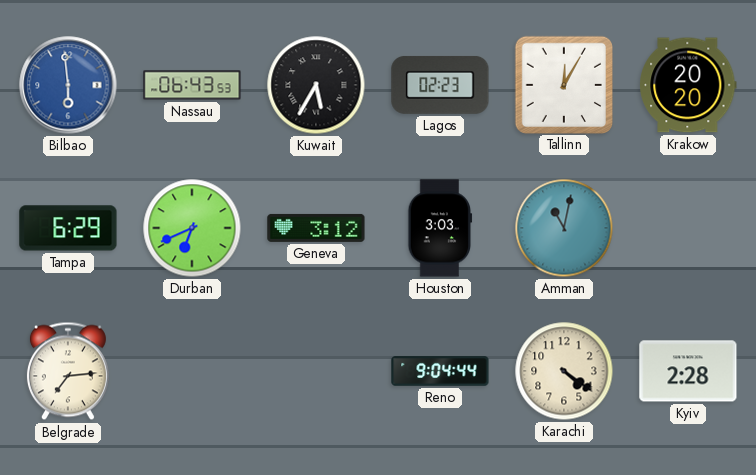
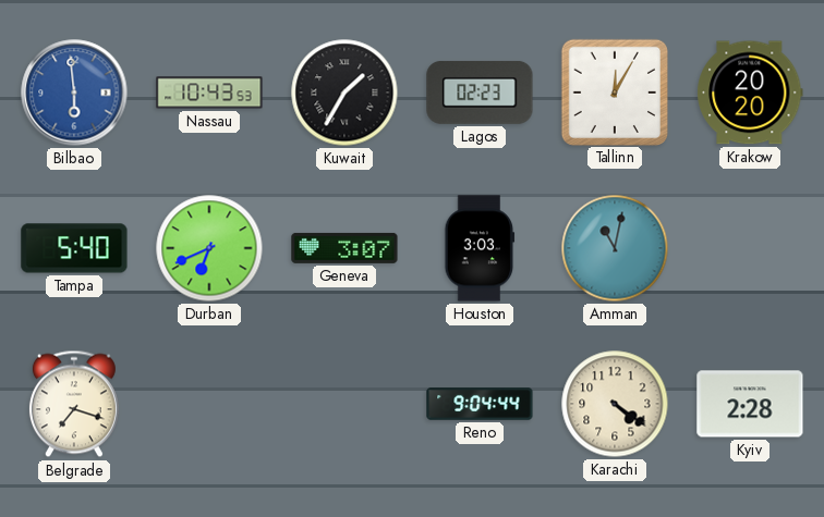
Nassau: 06:43 -> 10:43 (209, 93)
Kuwait: 5:35 -> 1:35 (344, 93)
Tampa: 6:29 -> 5:40 (74, 248)
Geneva: 3:12 -> 3:07 (344, 248)
Belgrade: 7:14 -> 7:18 (74, 404)
